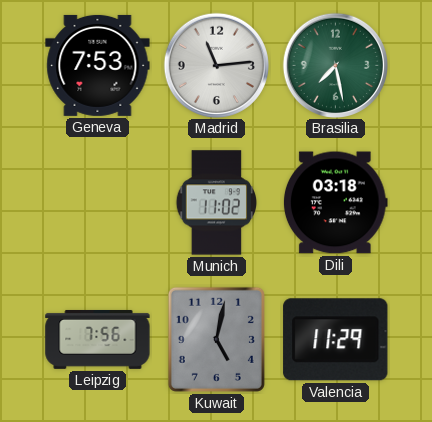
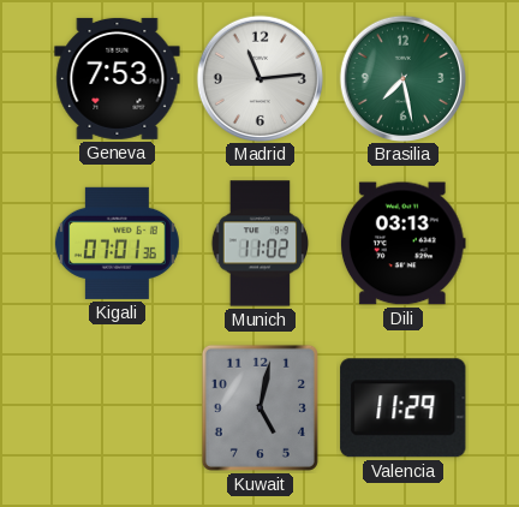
Kigali: none -> 07:01 (117, 243)
Dili: 03:18 -> 03:13 (402, 244)
Leipzig: 7:56 -> none (98, 339)
